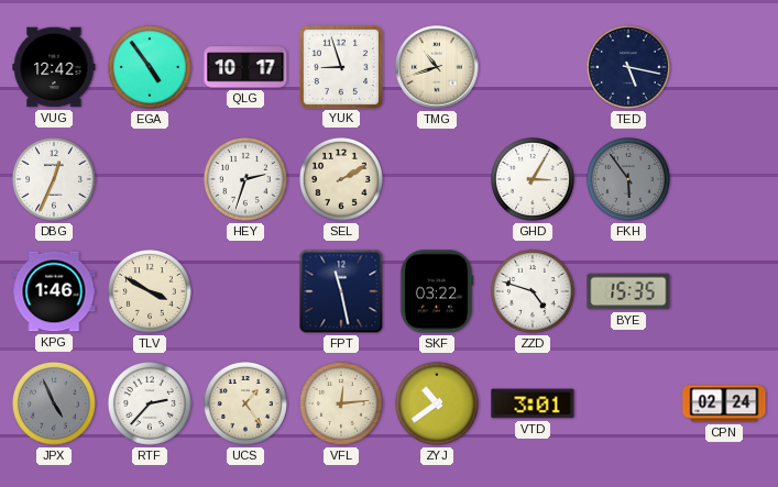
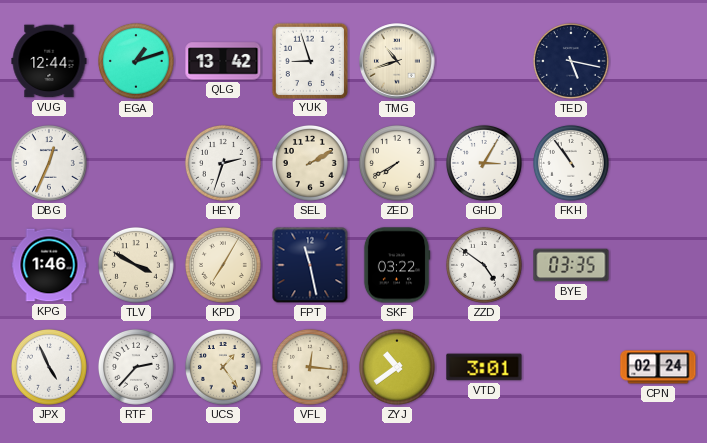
VUG: 12:42 -> 12:44 (49, 61)
EGA: 4:54 -> 1:12 (136, 61)
QLG: 10:17 -> 13:42 (223, 61)
ZED: none -> 7:40 (397, 163)
FKH: 5:54 -> 10:54 (571, 163)
FKH dial: grey -> white (571, 163)
KPD: none -> 7:05 (223, 265)
ZZD: 4:48 -> 4:51 (484, 265)
BYE: 15:35 -> 03:35 (571, 265)
JPX dial: grey -> white (49, 367)
VFL: 12:14 -> 12:16 (310, 367)
